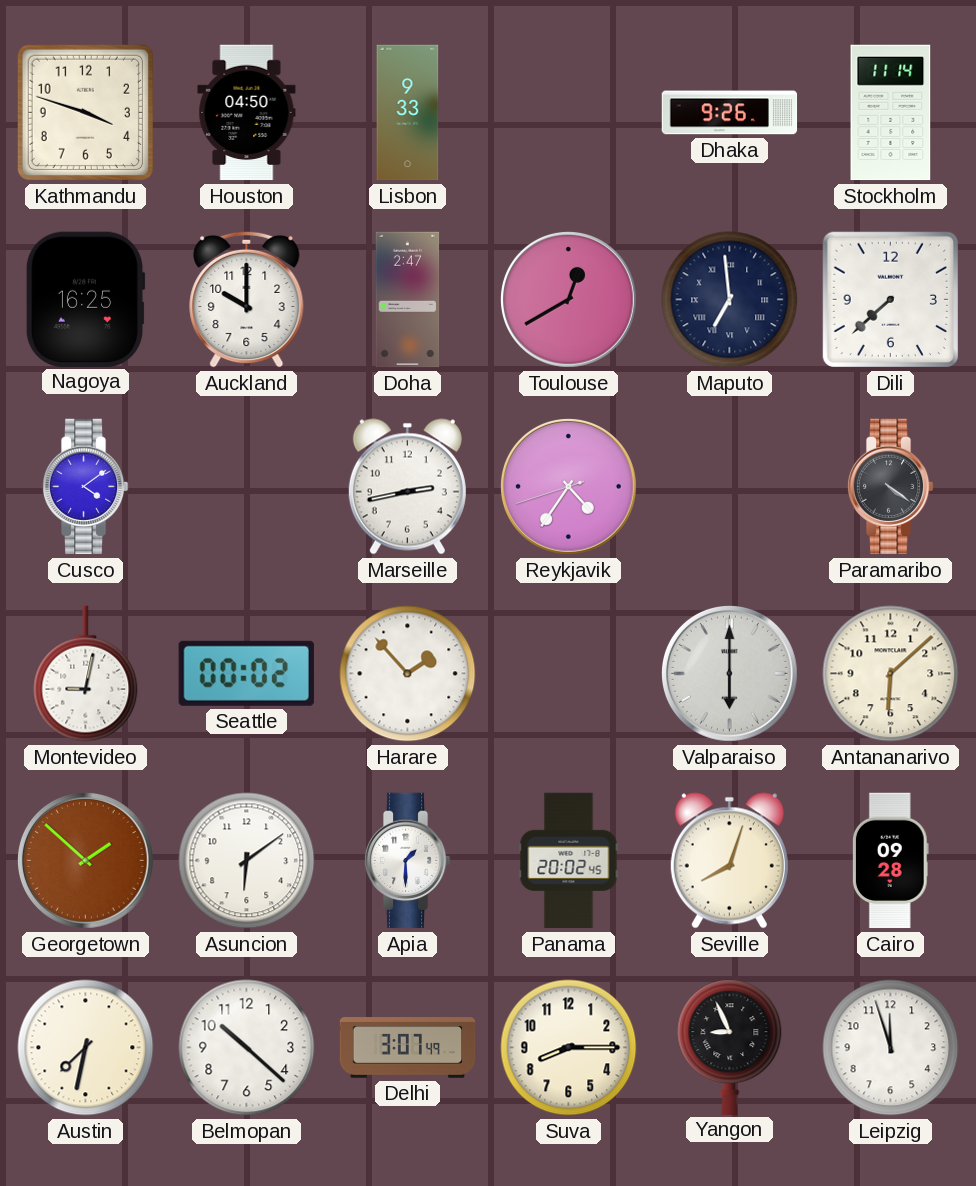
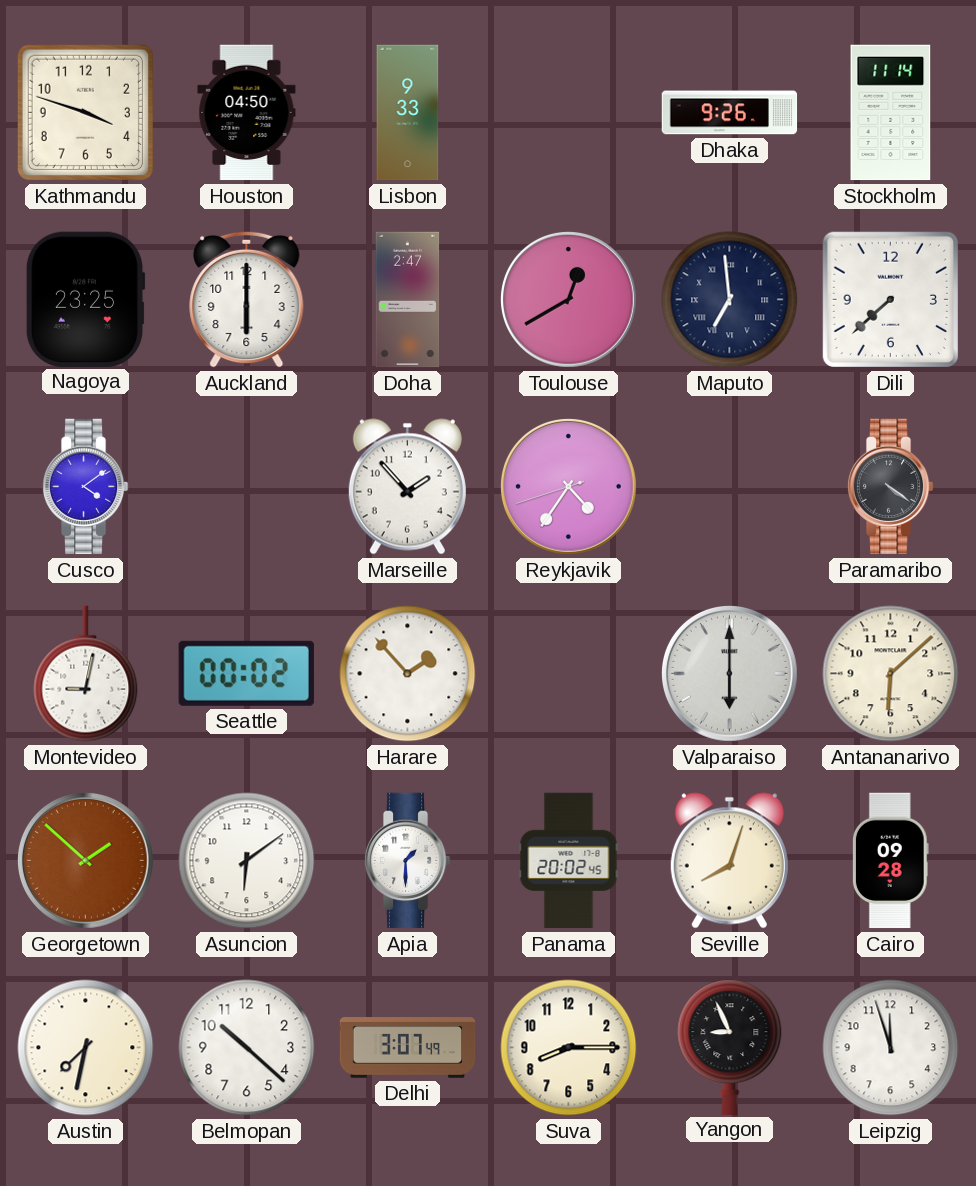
Nagoya: 16:25 -> 23:25 (85, 299)
Auckland: 10:00 -> 6:00 (247, 299)
Marseille: 2:43 -> 1:53 (407, 487)
